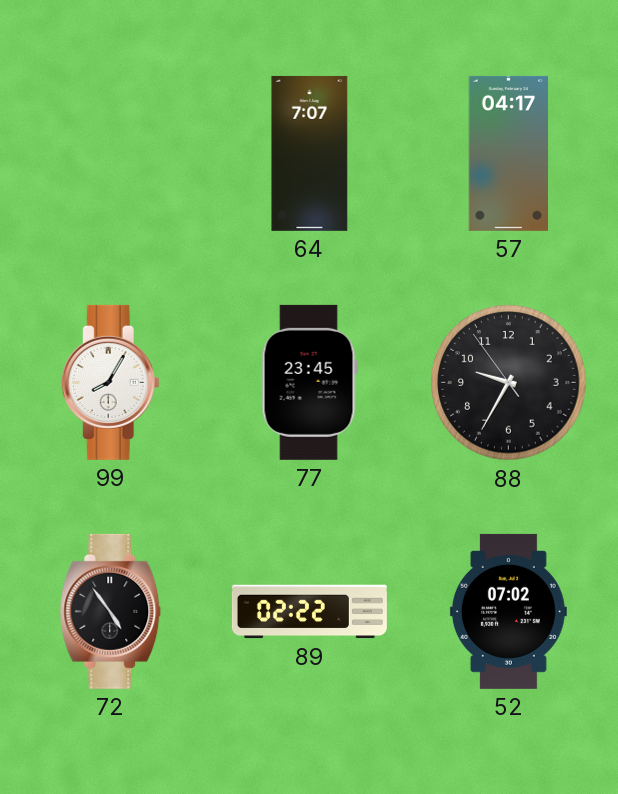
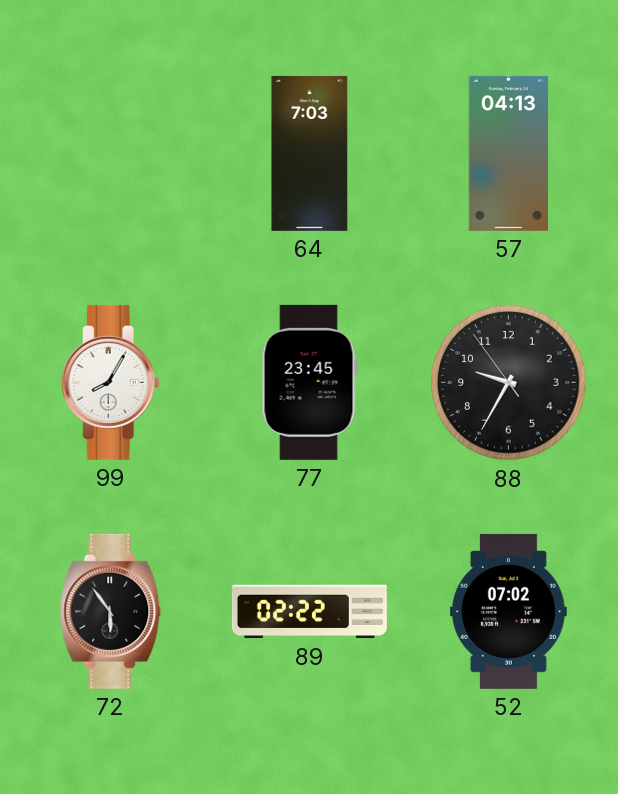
64: 7:07 -> 7:03 (310, 153)
57: 04:17 -> 04:13 (509, 153)
72: 4:54 -> 5:54 (111, 611)
